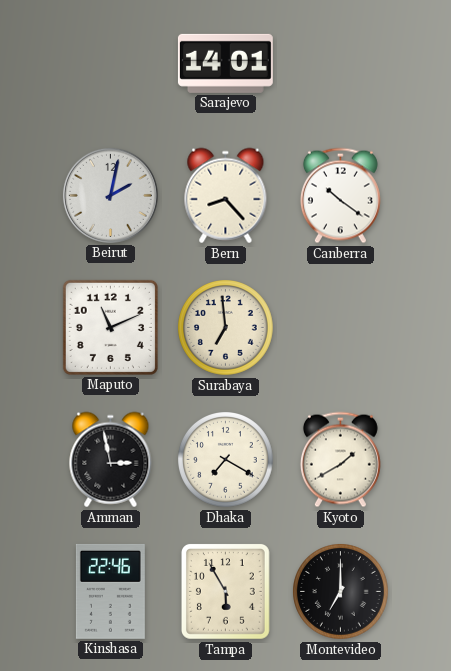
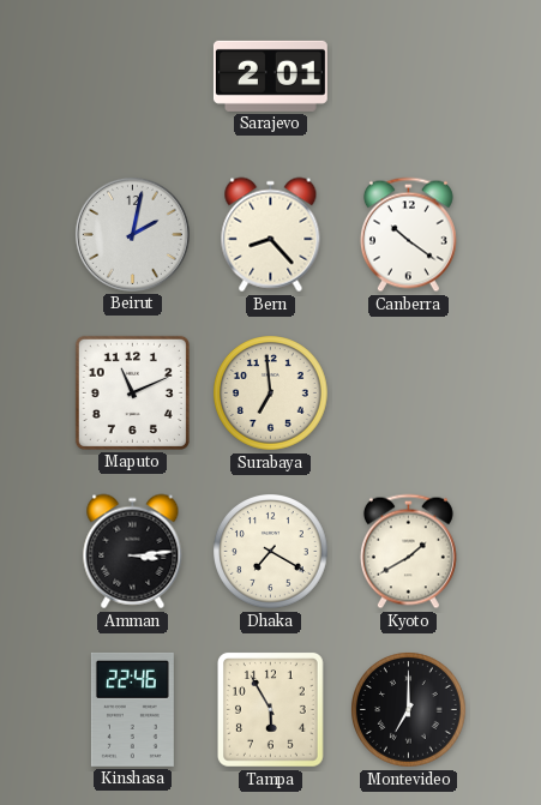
Sarajevo: 14:01 -> 2:01 (270, 76)
Amman: 2:58 -> 3:14 (133, 552)
